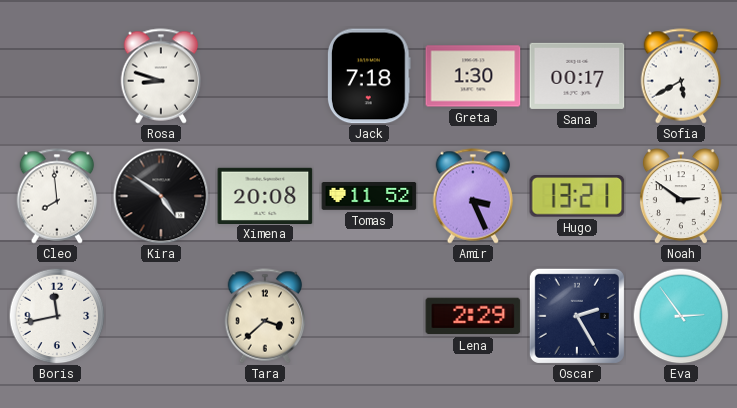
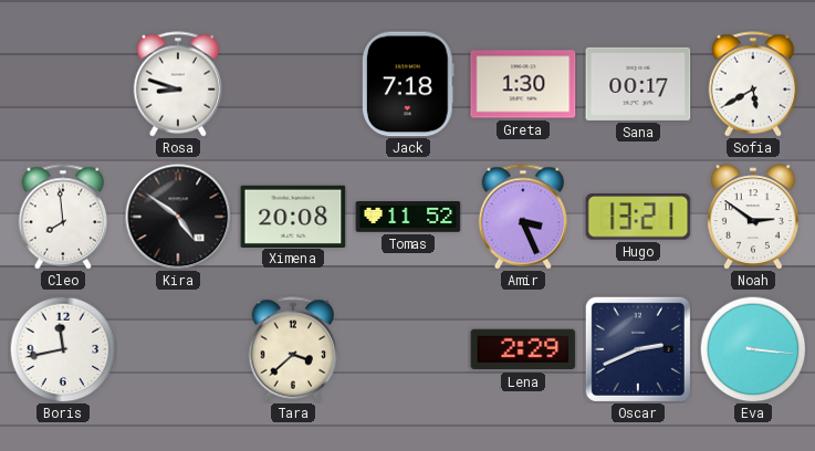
Oscar: 2:25 -> 2:41 (638, 349)
Eva: 2:54 -> 3:16 (753, 349)
